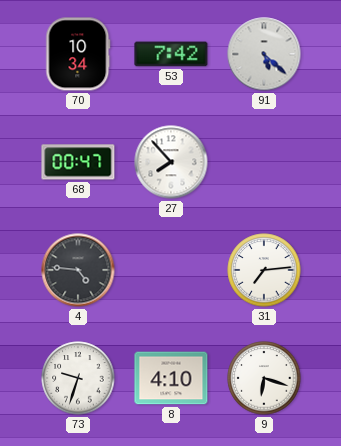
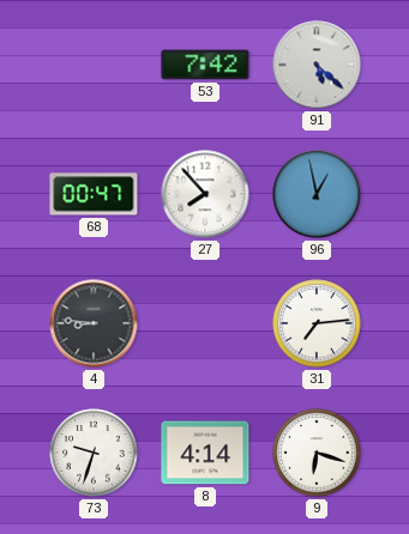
70: 10:34 -> none (78, 54)
96: none -> 12:58 (317, 194)
4: 4:46 -> 8:46 (94, 323)
8: 4:10 -> 4:14 (205, 453)
